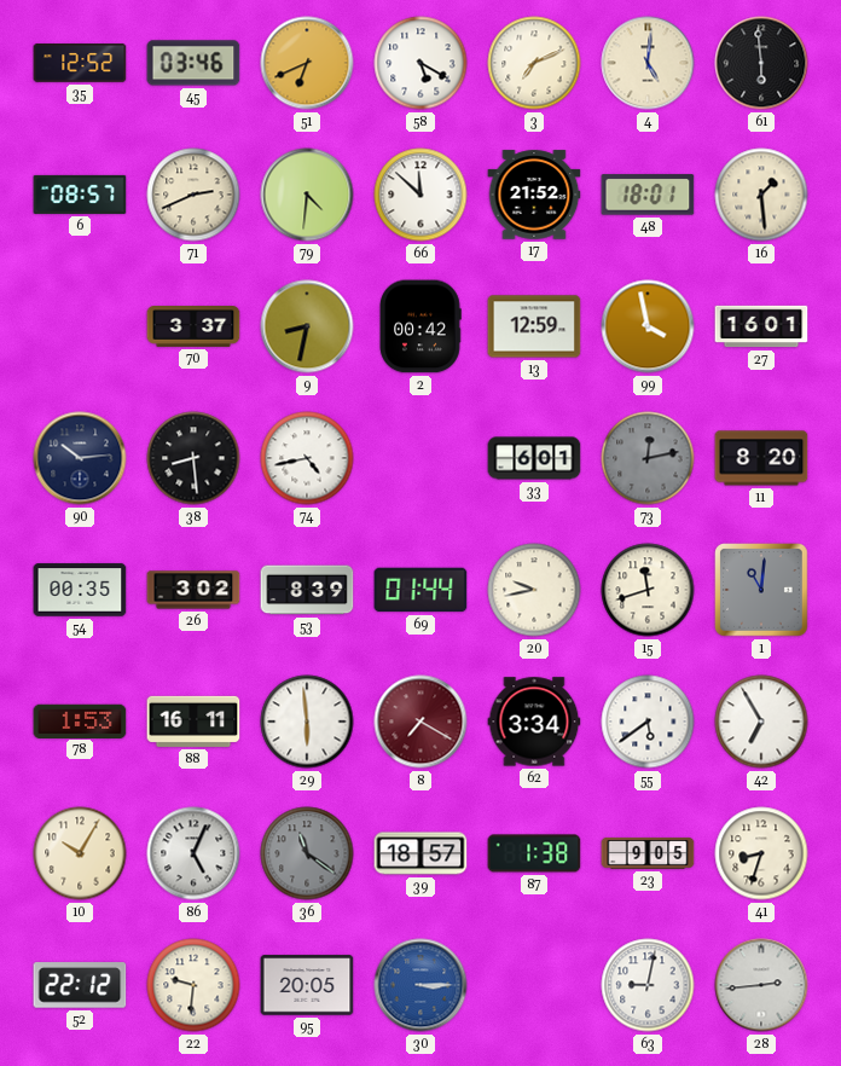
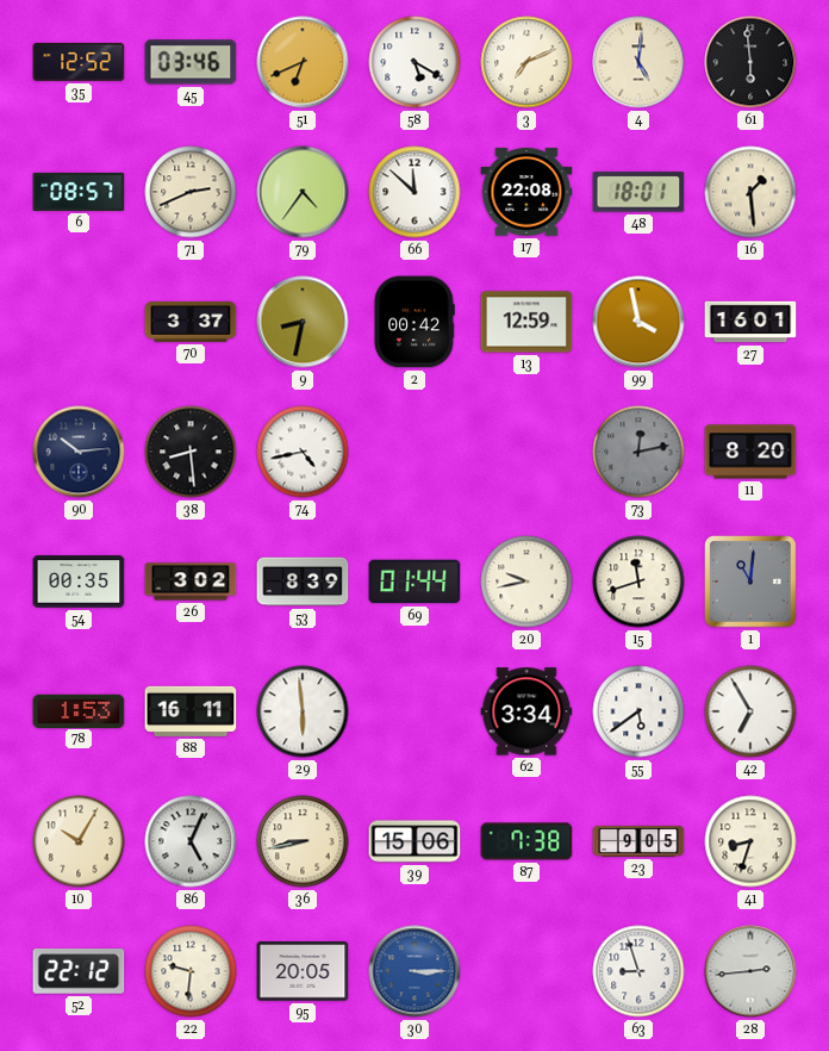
79: 4:31 -> 4:36 (303, 192)
17: 21:52 -> 22:08 (526, 192)
33: 6:01 -> none (534, 458)
8: 7:20 -> none (420, 722)
36: 11:21 -> 8:43 (303, 841)
36 dial: grey -> cream (303, 841)
39: 18:57 -> 15:06 (414, 841)
87: 1:38 -> 7:38 (526, 841)
63: 9:02 -> 8:57 (638, 971)
